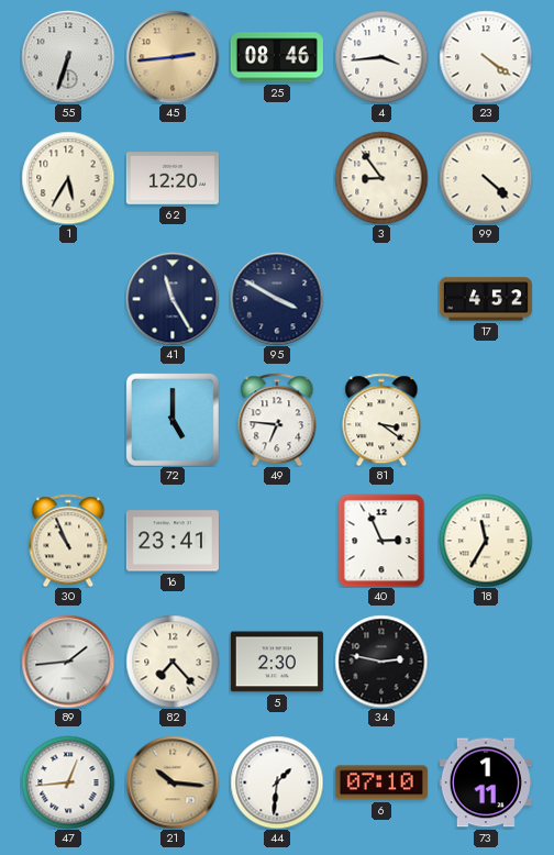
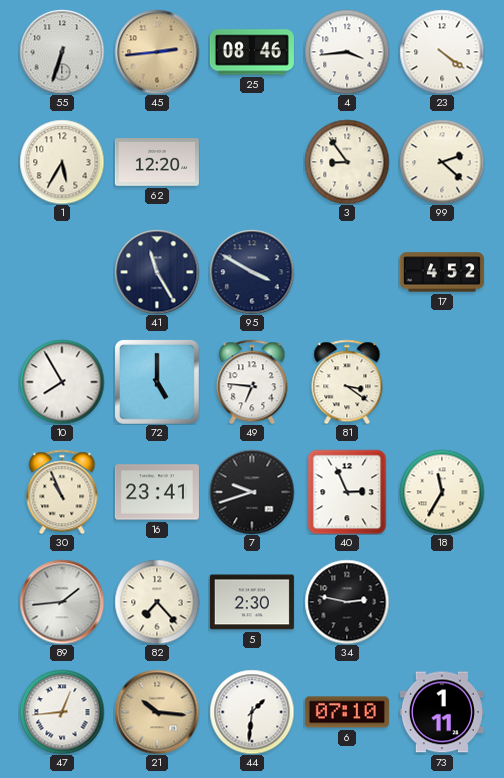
99: 4:22 -> 2:22 (442, 162)
10: none -> 7:55 (62, 382)
7: none -> 9:42 (252, 492)
